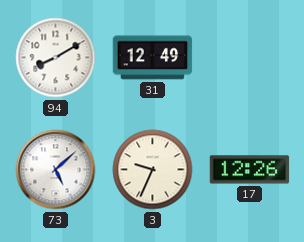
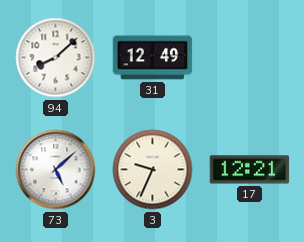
94: 8:10 -> 8:08 (56, 58)
17: 12:26 -> 12:21 (250, 170)
